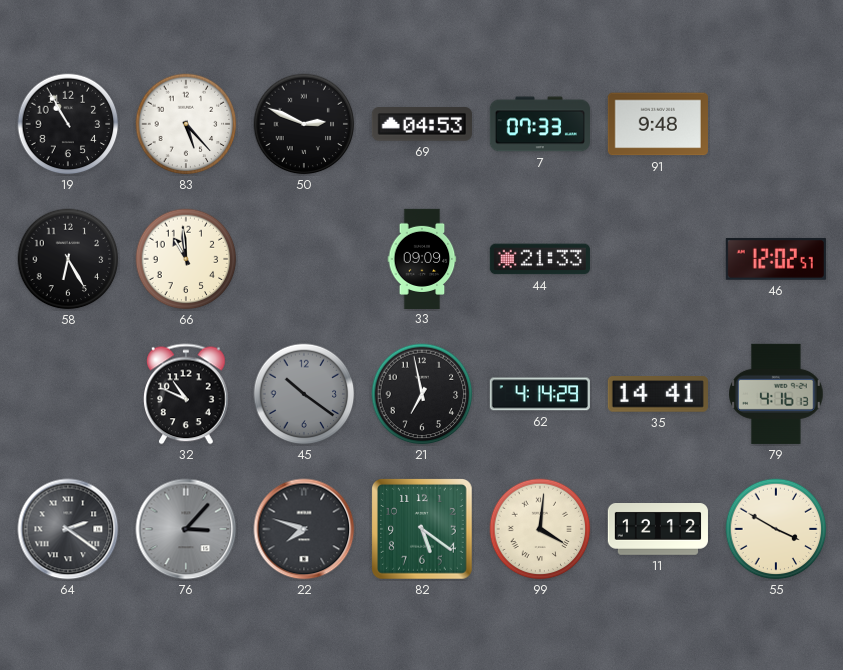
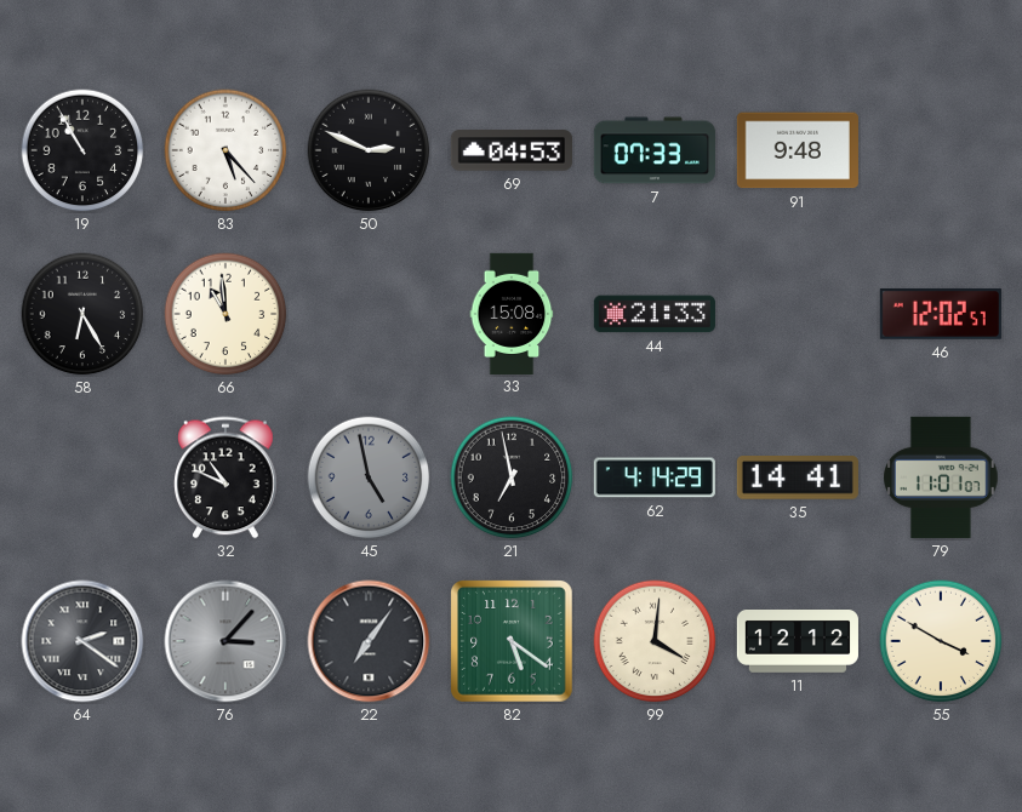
33: 09:09 -> 15:08 (512, 313)
45: 10:21 -> 4:58 (369, 478)
79: 4:16 -> 11:01 (941, 478)
22: 7:48 -> 7:06 (369, 641)
